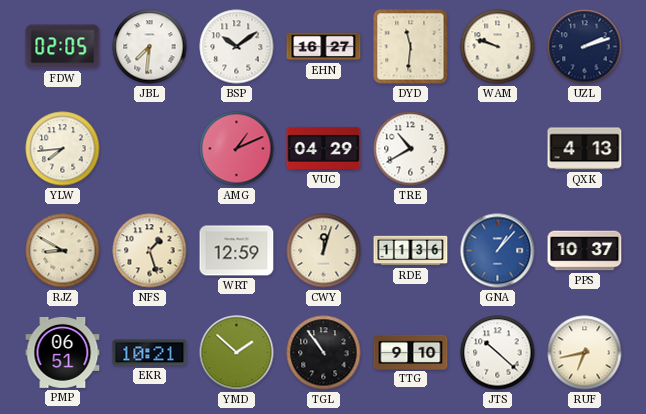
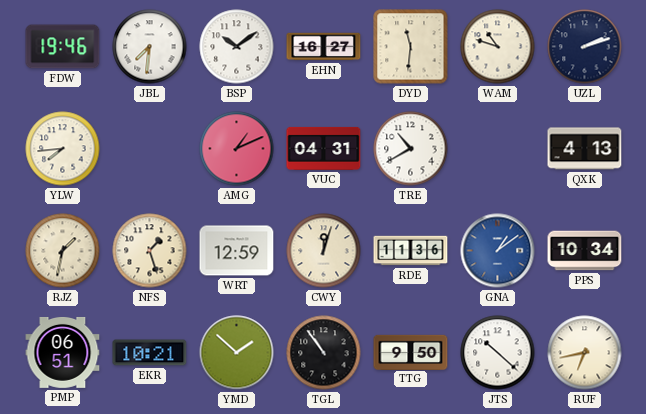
FDW: 02:05 -> 19:46 (63, 47)
WAM: 9:48 -> 10:48 (498, 47)
VUC: 04:29 -> 04:31 (324, 148)
RJZ: 8:50 -> 1:32 (63, 251)
GNA: 1:07 -> 1:09 (498, 251)
PPS: 10:37 -> 10:34 (585, 251)
TTG: 9:10 -> 9:50 (411, 352)
